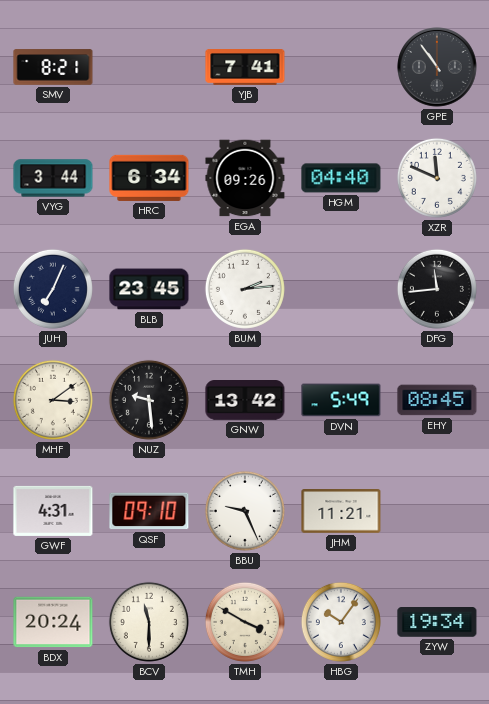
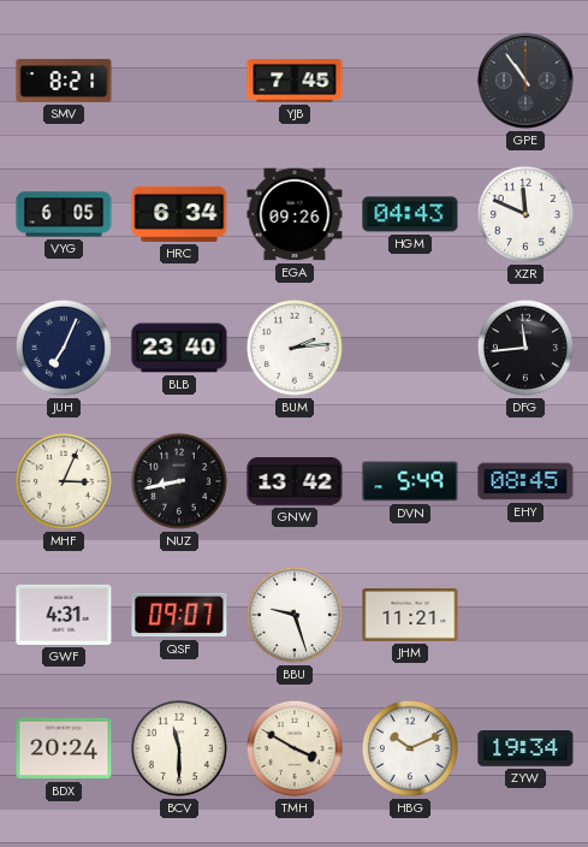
YJB: 7:41 -> 7:45 (295, 81)
VYG: 3:44 -> 6:05 (64, 214)
HGM: 04:40 -> 04:43 (410, 214)
BLB: 23:45 -> 23:40 (179, 348)
MHF: 3:09 -> 3:04 (64, 481)
NUZ: 9:29 -> 8:43 (179, 481)
QSF: 09:10 -> 09:07 (179, 615)
BBU: 9:26 -> 9:27 (295, 615)
HBG: 10:06 -> 10:11 (410, 748)
